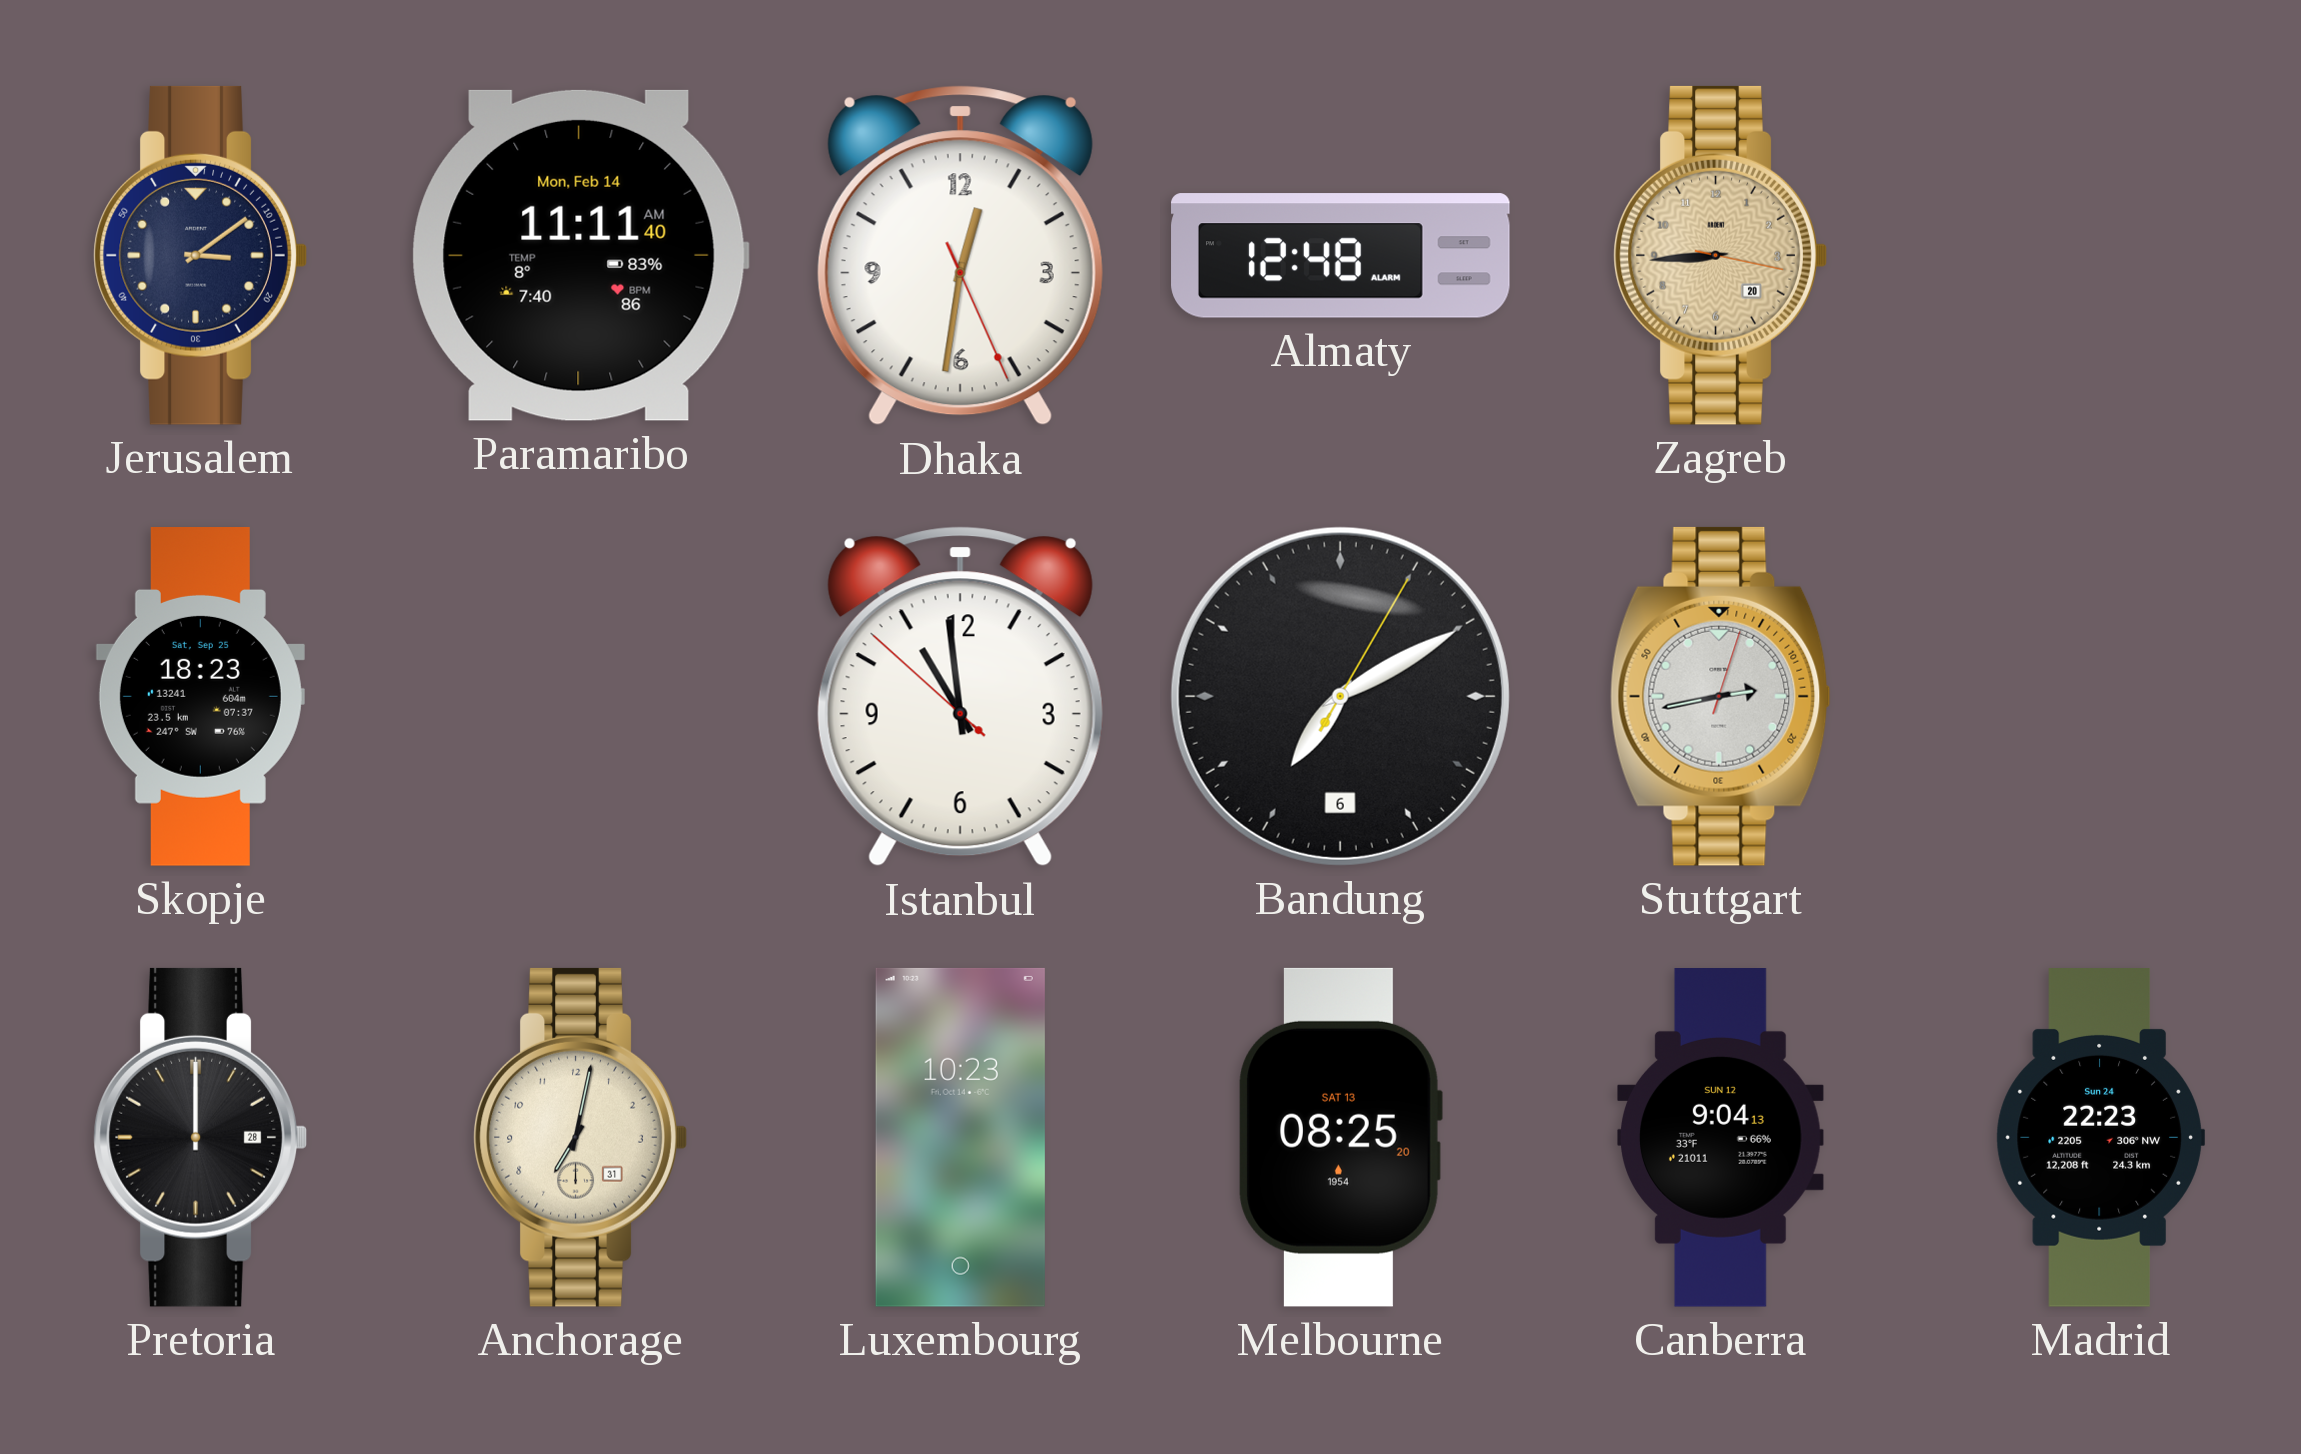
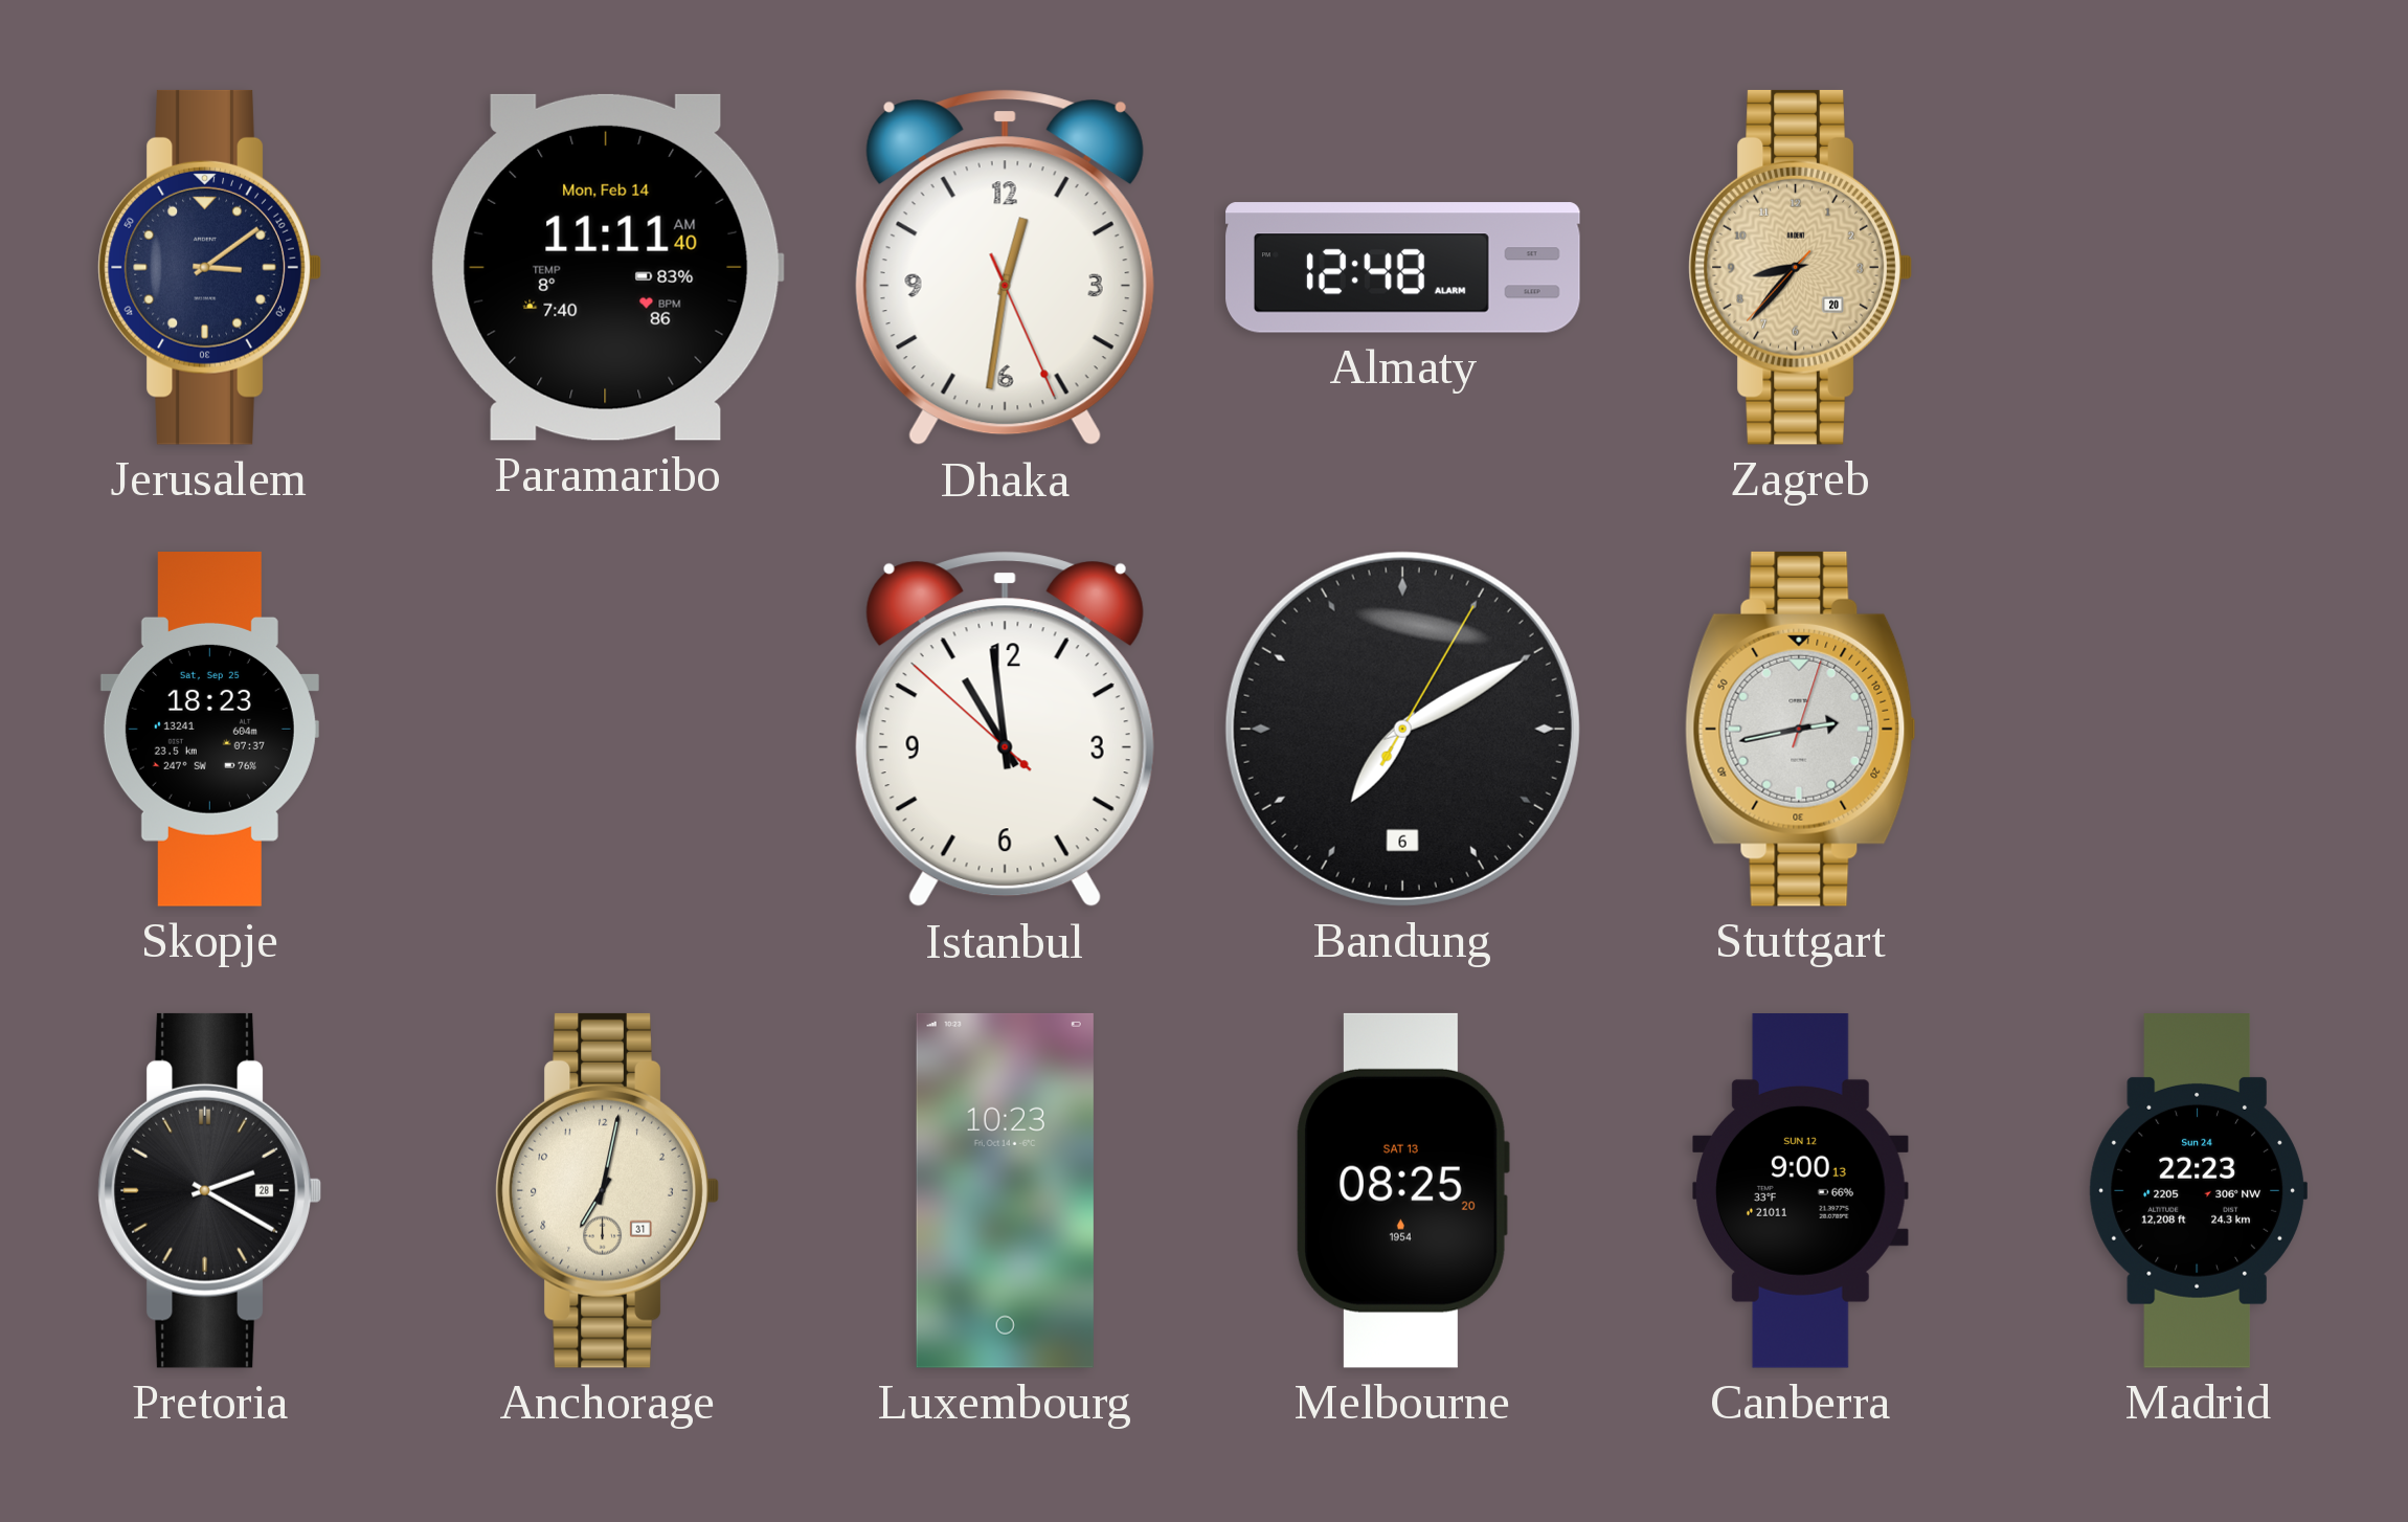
Zagreb: 8:44 -> 8:36 (1800, 267)
Pretoria: 12:00 -> 2:20 (209, 1190)
Canberra: 9:04 -> 9:00 (1801, 1191)
